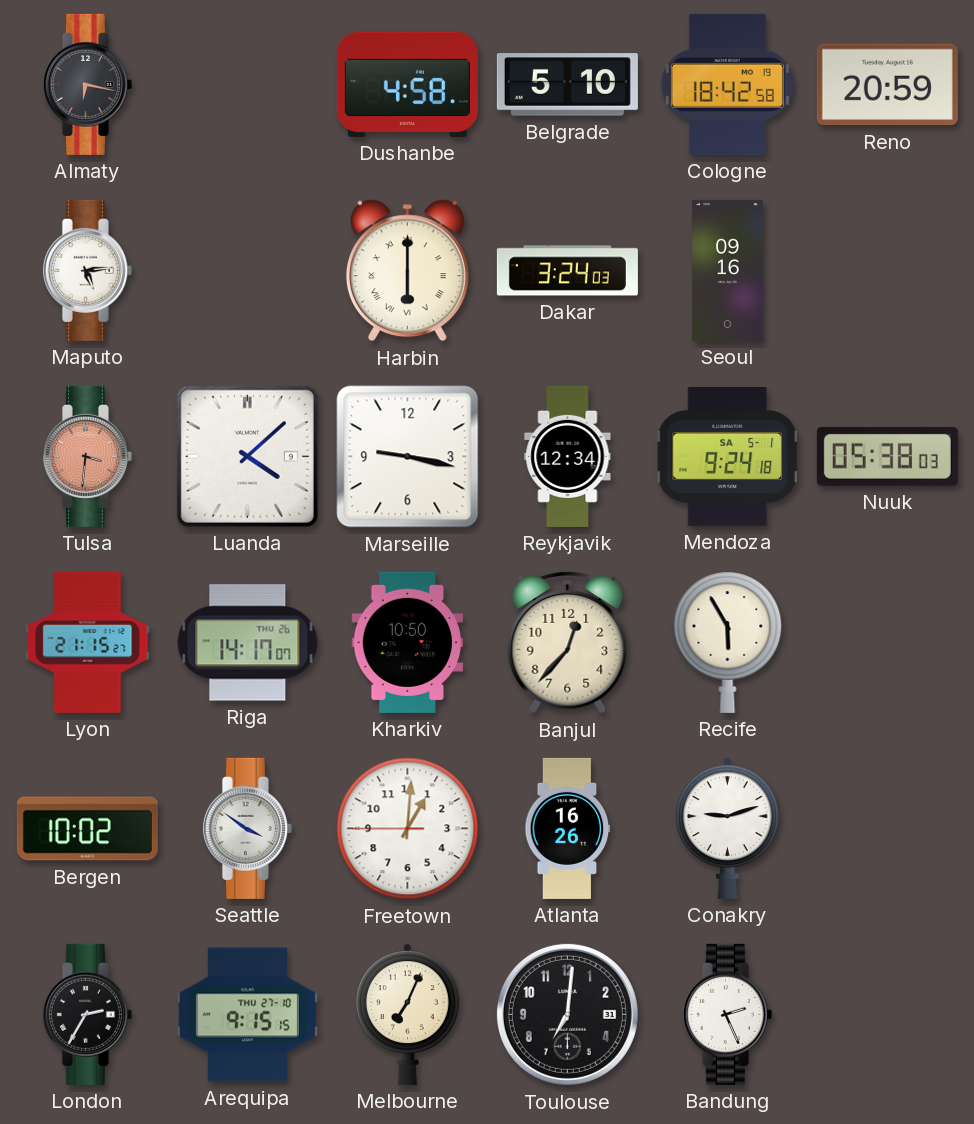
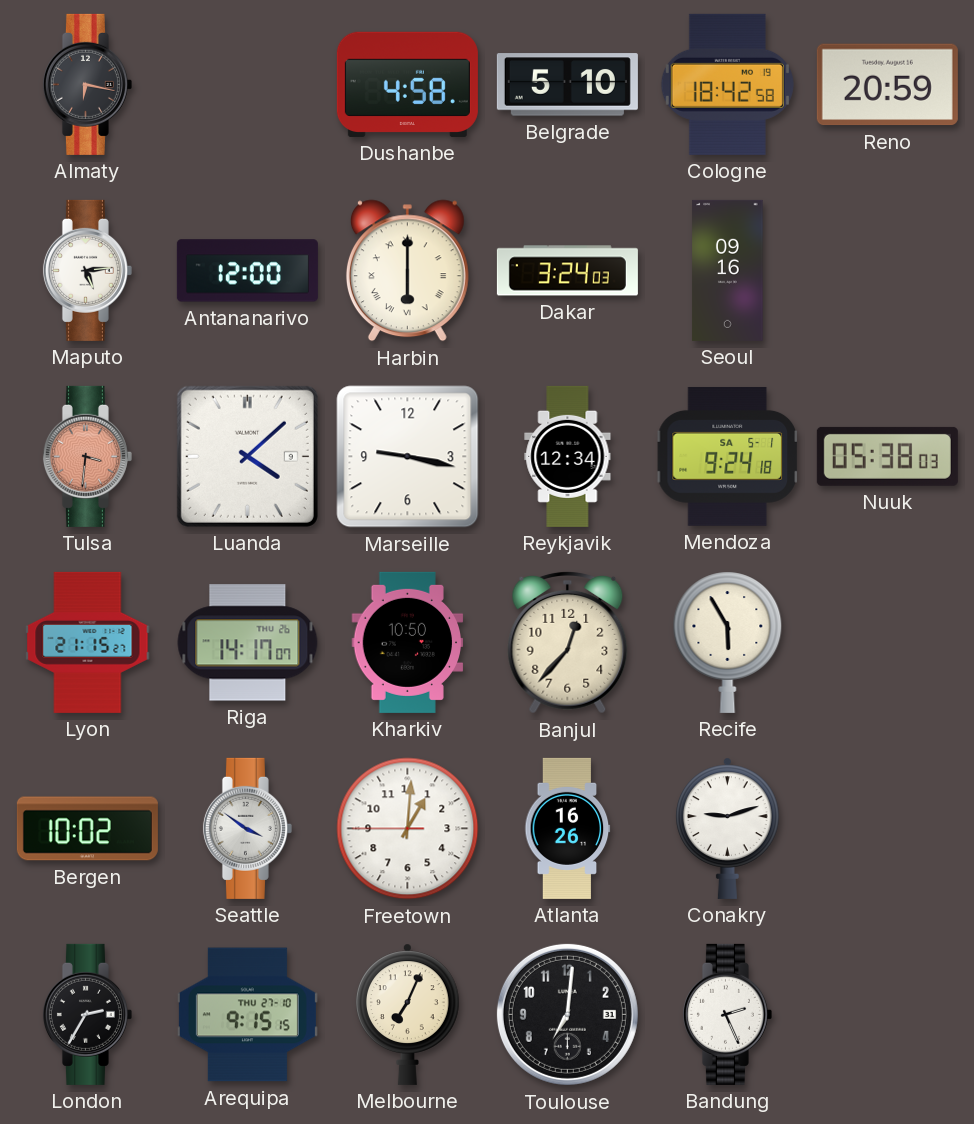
Antananarivo: none -> 12:00 (247, 271)
